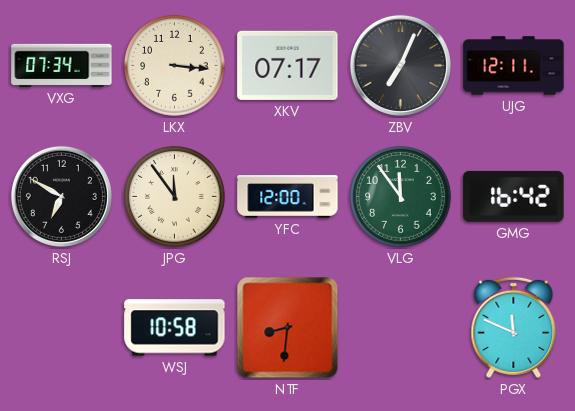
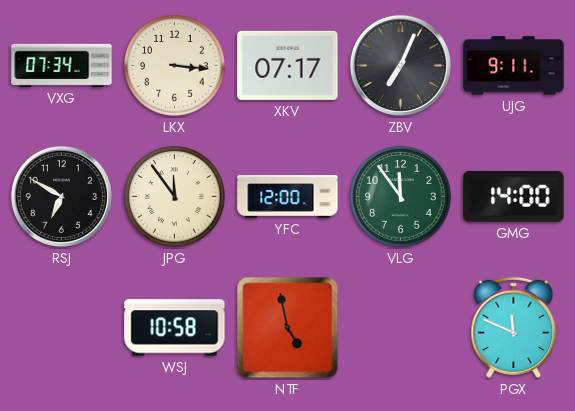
UJG: 12:11 -> 9:11 (514, 66)
GMG: 16:42 -> 14:00 (514, 196)
NTF: 8:31 -> 4:58 (288, 328)
